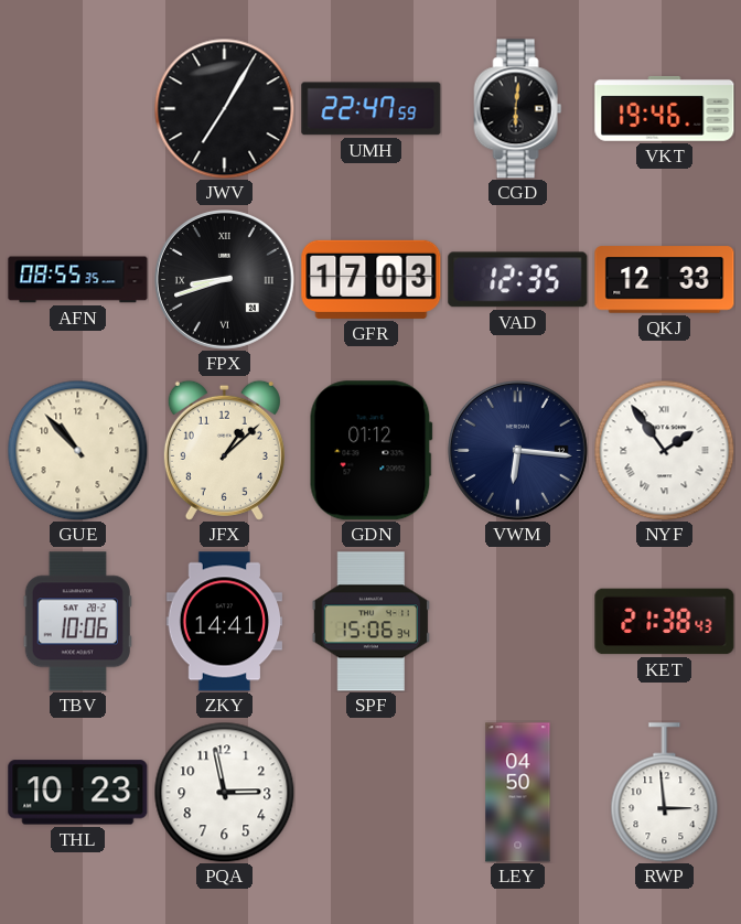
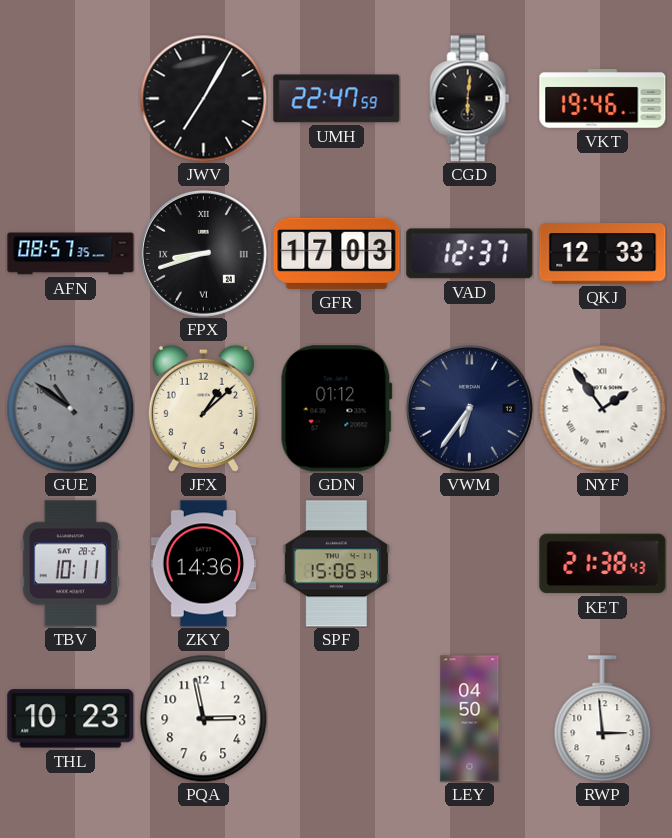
AFN: 08:55 -> 08:57 (71, 254)
VAD: 12:35 -> 12:37 (470, 254)
GUE: 10:53 -> 10:51 (70, 408)
GUE dial: cream -> grey (70, 408)
VWM: 6:16 -> 6:36 (469, 408)
TBV: 10:06 -> 10:11 (70, 564)
ZKY: 14:41 -> 14:36 (204, 564)
